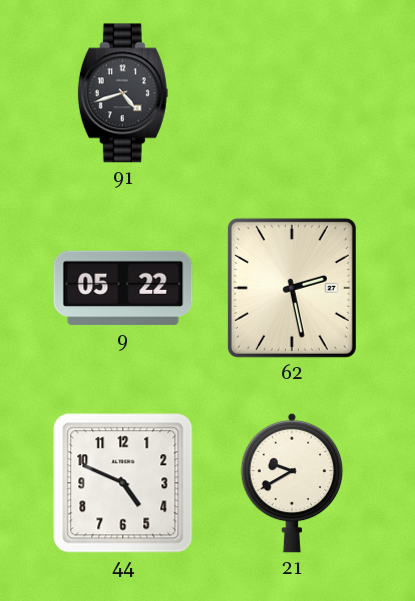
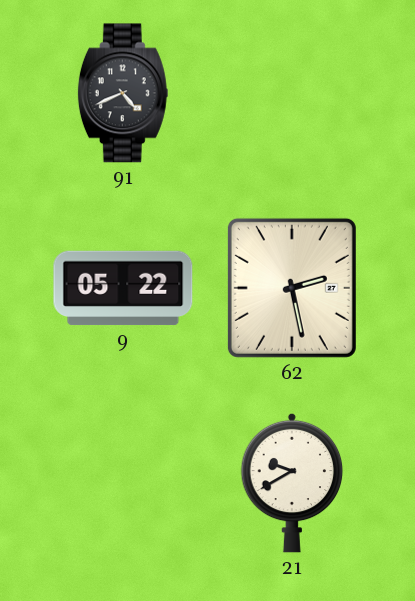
91: 4:42 -> 4:41 (123, 93)
44: 4:49 -> none (123, 483)
